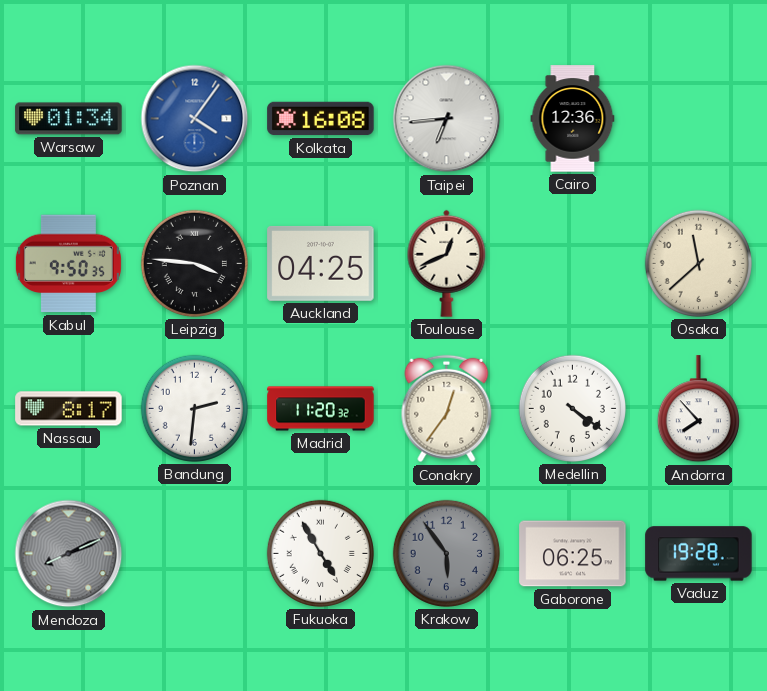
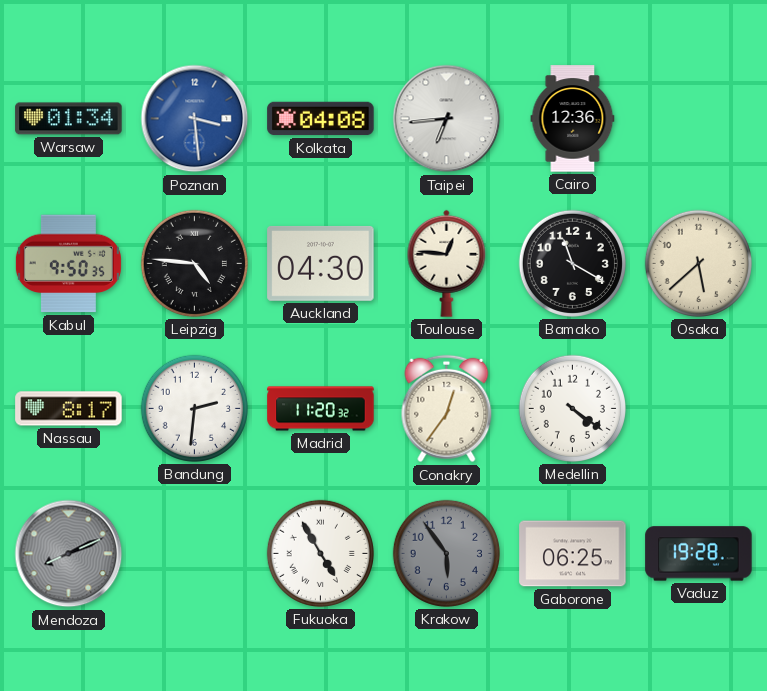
Poznan: 4:06 -> 3:29 (195, 119)
Kolkata: 16:08 -> 04:08 (321, 119)
Leipzig: 3:46 -> 4:46 (194, 263)
Auckland: 04:25 -> 04:30 (321, 263)
Toulouse: 12:41 -> 12:46 (447, 263)
Bamako: none -> 11:20 (572, 263)
Osaka: 11:38 -> 5:38 (698, 263)
Andorra: 7:53 -> none (698, 409)
